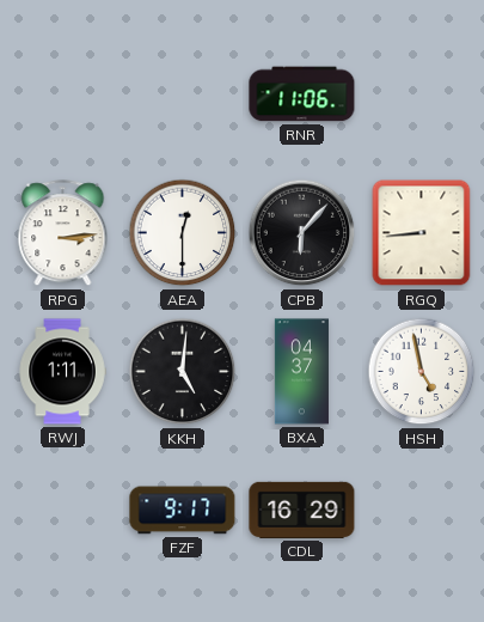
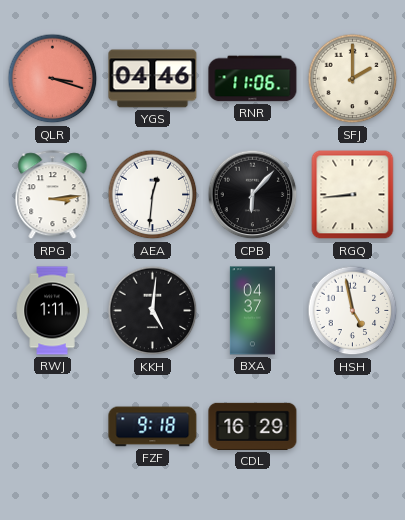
QLR: none -> 3:18 (53, 79)
YGS: none -> 04:46 (153, 79)
SFJ: none -> 2:00 (353, 79)
AEA: 12:30 -> 12:31 (153, 195)
FZF: 9:17 -> 9:18 (153, 427)
